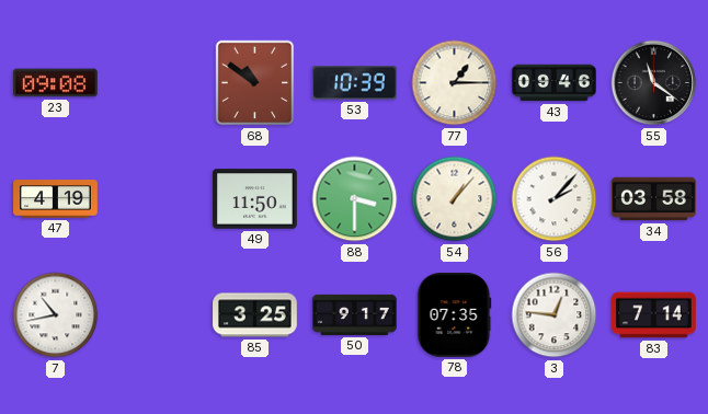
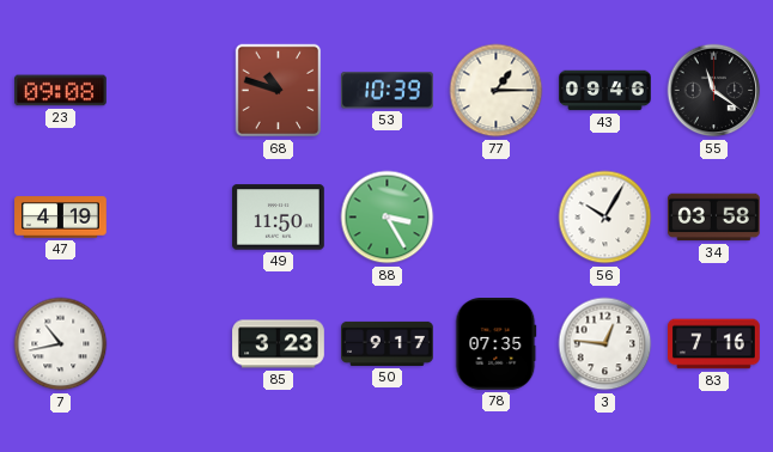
68: 10:51 -> 10:48 (279, 91)
88: 3:30 -> 3:25 (388, 218)
54: 1:07 -> none (455, 199)
56: 2:07 -> 10:05 (605, 218)
85: 3:25 -> 3:23 (279, 344)
83: 7:14 -> 7:16 (714, 344)
